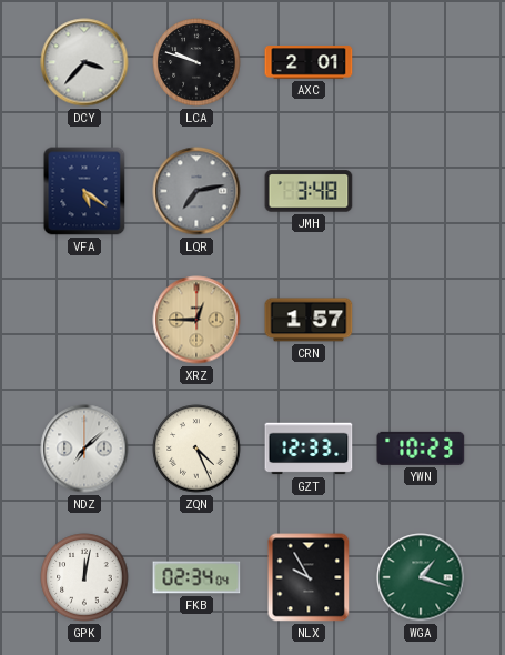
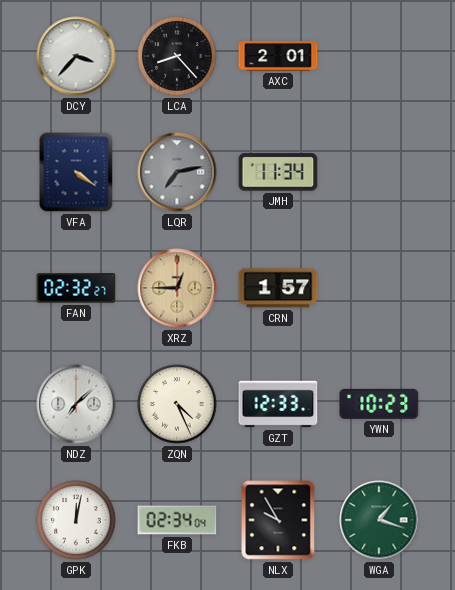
LCA: 9:48 -> 8:23 (177, 56)
VFA: 5:21 -> 4:21 (76, 172)
JMH: 3:48 -> 11:34 (278, 172)
FAN: none -> 02:32 (76, 288)
